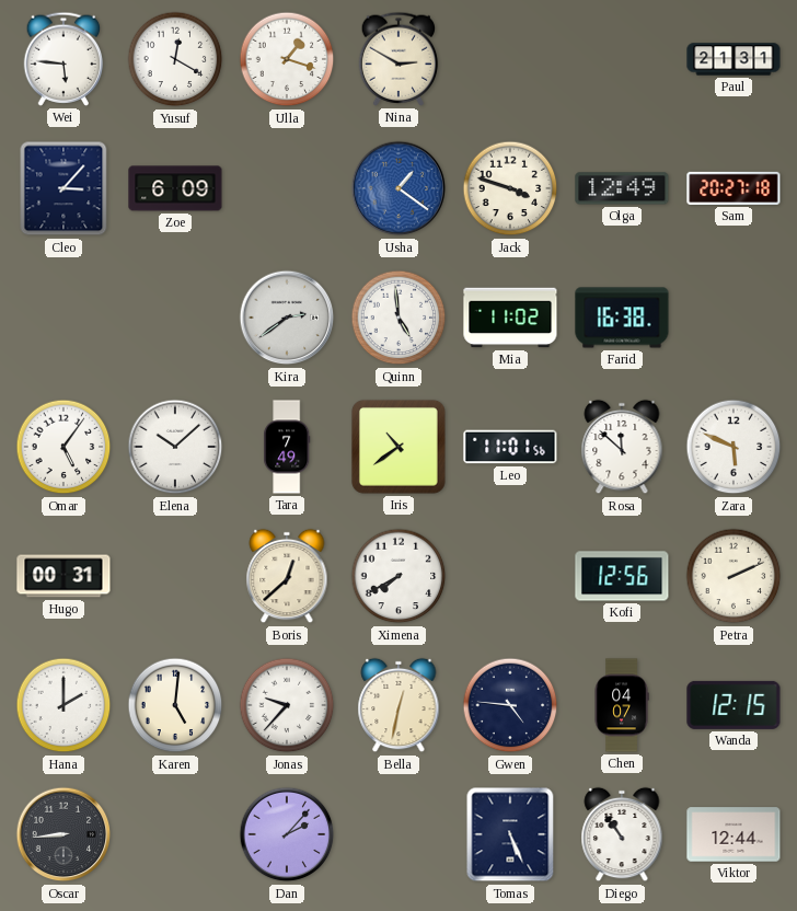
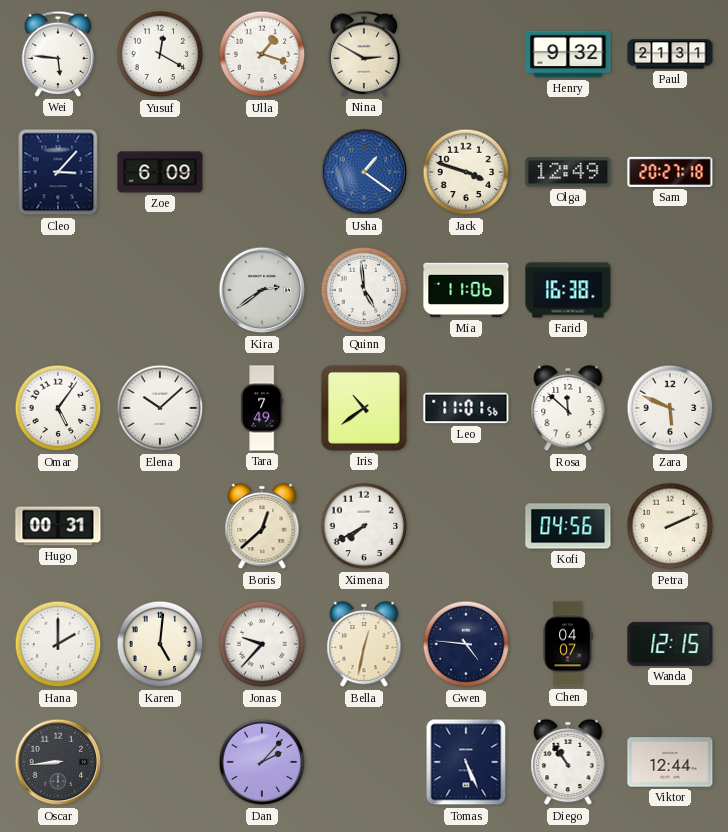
Henry: none -> 9:32 (568, 54)
Mia: 11:02 -> 11:06 (466, 290)
Kofi: 12:56 -> 04:56 (568, 526)
